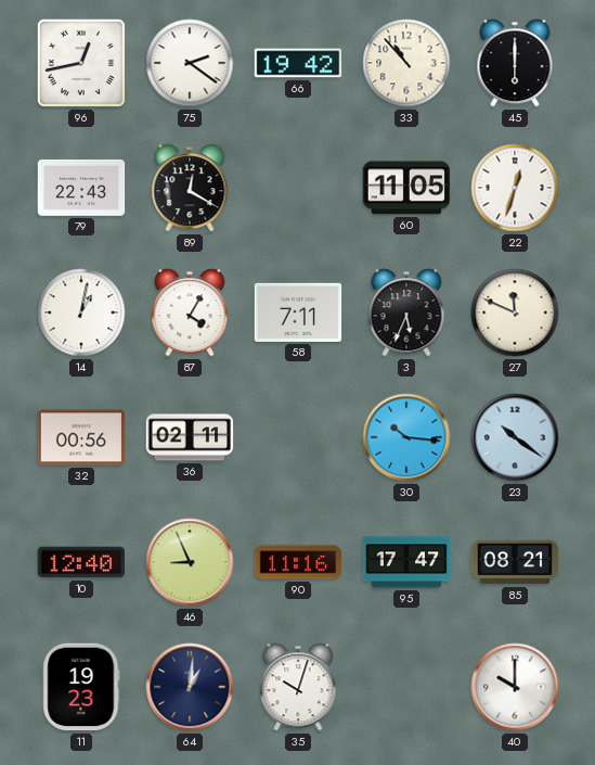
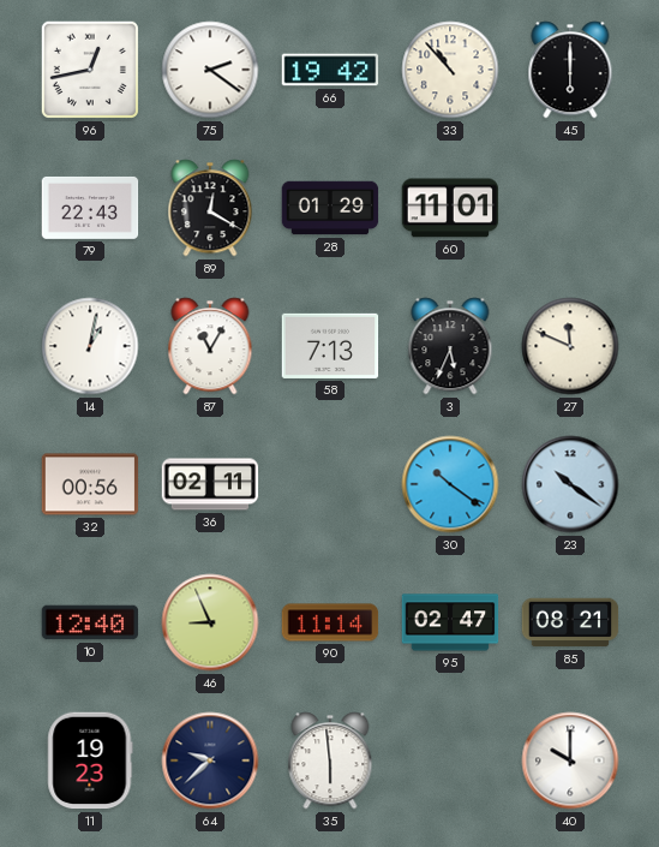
28: none -> 01:29 (330, 208)
60: 11:05 -> 11:01 (450, 208)
22: 12:33 -> none (515, 188)
87: 4:05 -> 11:05 (210, 346)
58: 7:11 -> 7:13 (330, 346)
30: 10:16 -> 10:21 (450, 484)
90: 11:16 -> 11:14 (330, 622)
95: 17:47 -> 02:47 (450, 622)
64: 1:01 -> 9:38 (210, 760)
35: 10:03 -> 5:59 (330, 760)
